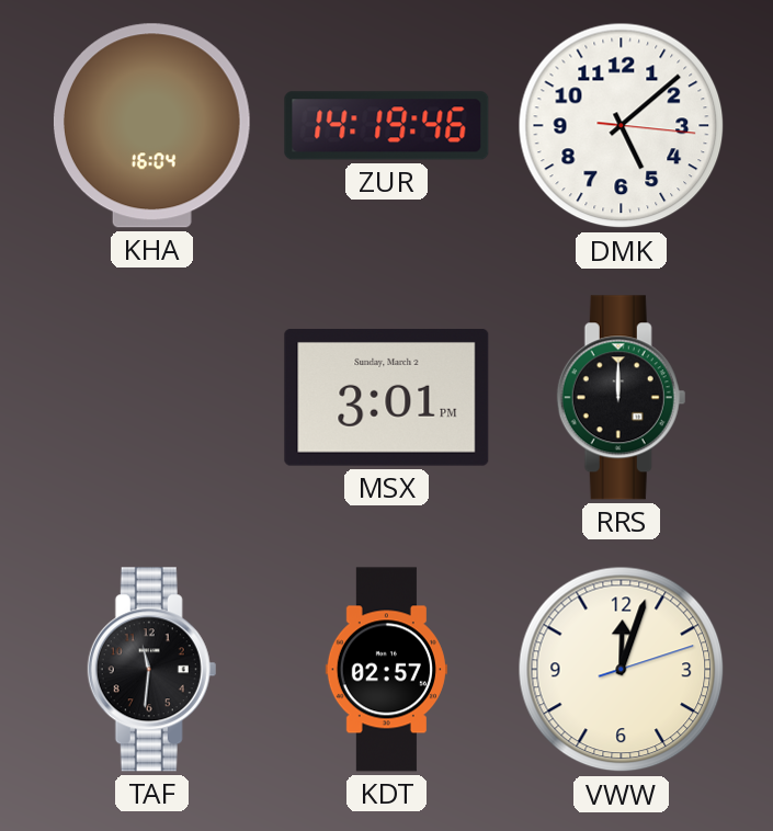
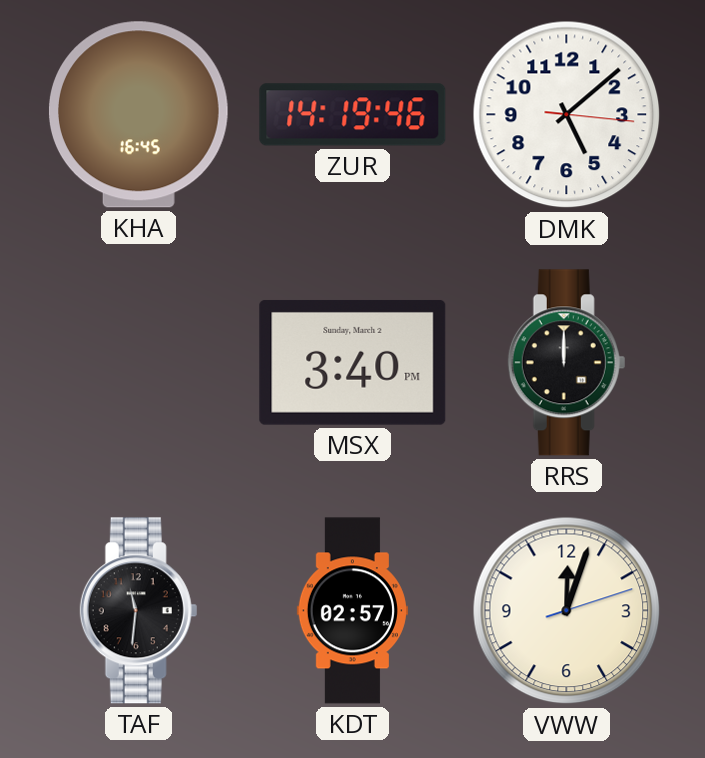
KHA: 16:04 -> 16:45 (138, 115)
MSX: 3:01 -> 3:40 (353, 362)
